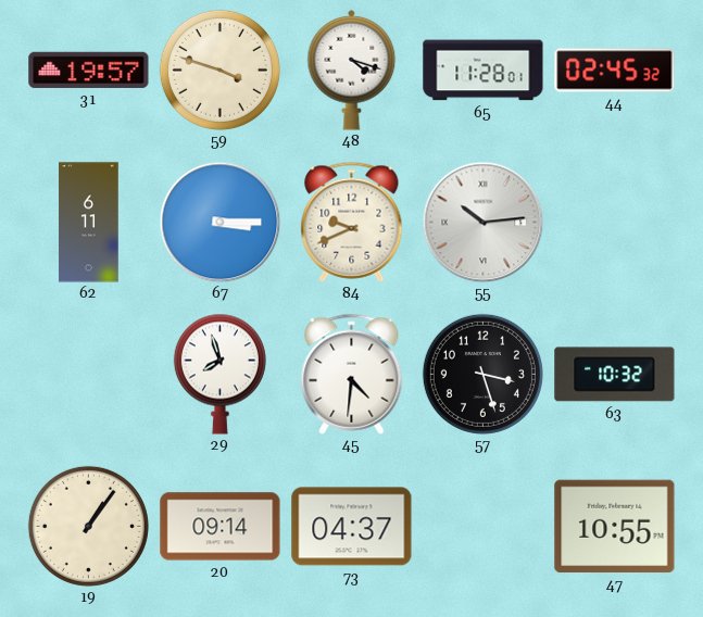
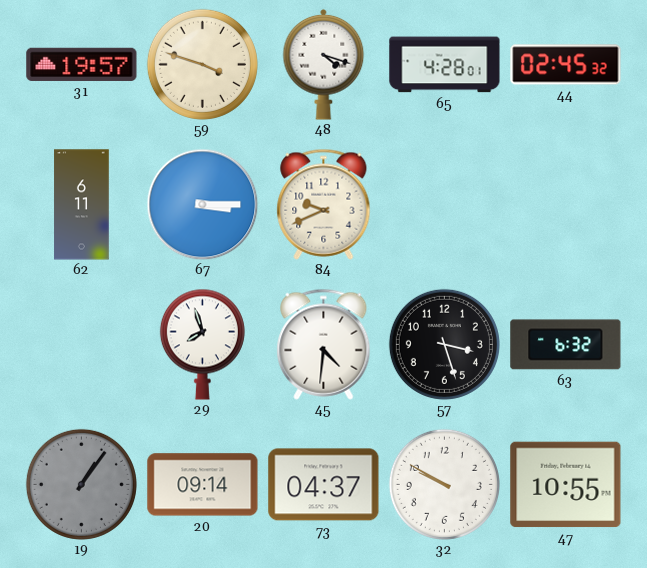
65: 11:28 -> 4:28 (445, 65)
55: 10:14 -> none (482, 222)
63: 10:32 -> 6:32 (566, 345)
19 dial: cream -> grey (81, 484)
32: none -> 9:50 (444, 484)
